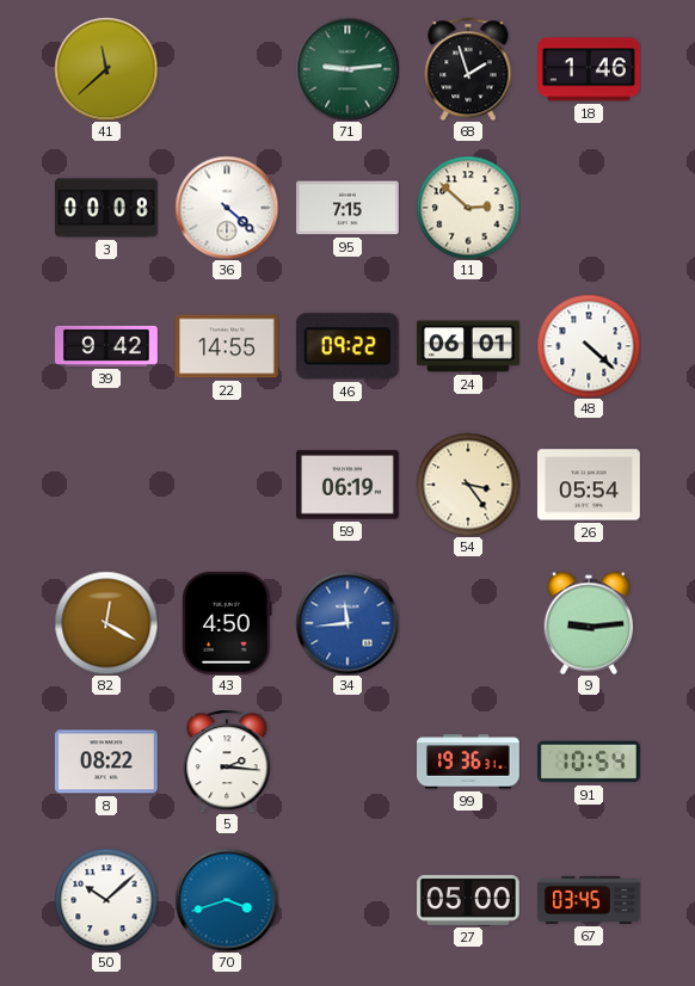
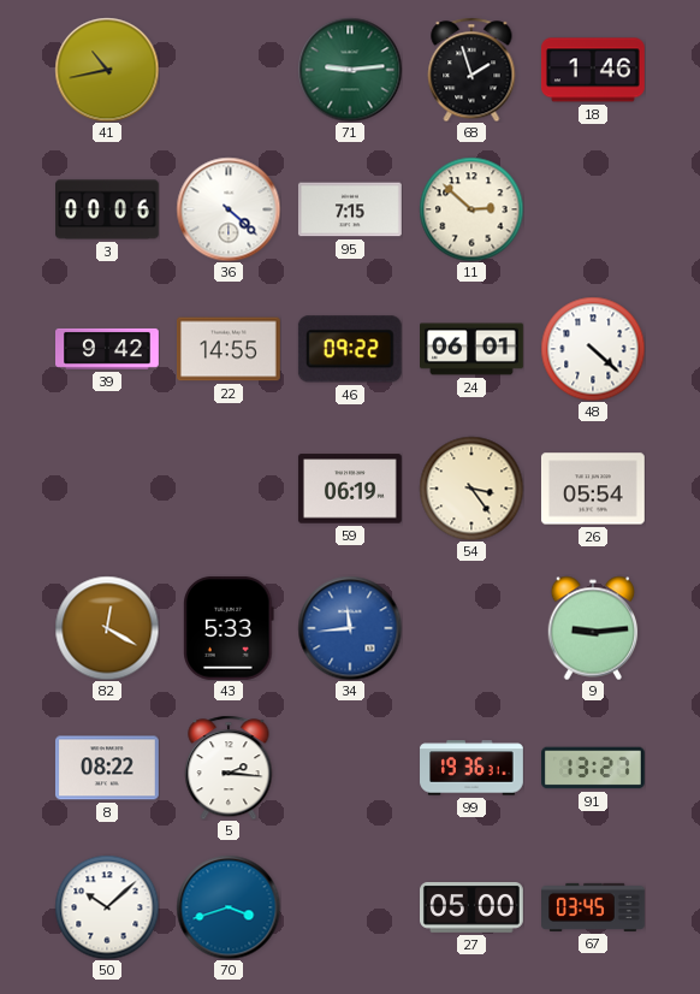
41: 11:38 -> 10:43 (107, 70)
3: 00:08 -> 00:06 (108, 209)
43: 4:50 -> 5:33 (229, 628)
91: 10:54 -> 13:27 (594, 768)
